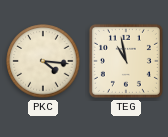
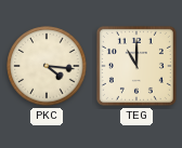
TEG: 10:58 -> 11:00 (136, 66)
